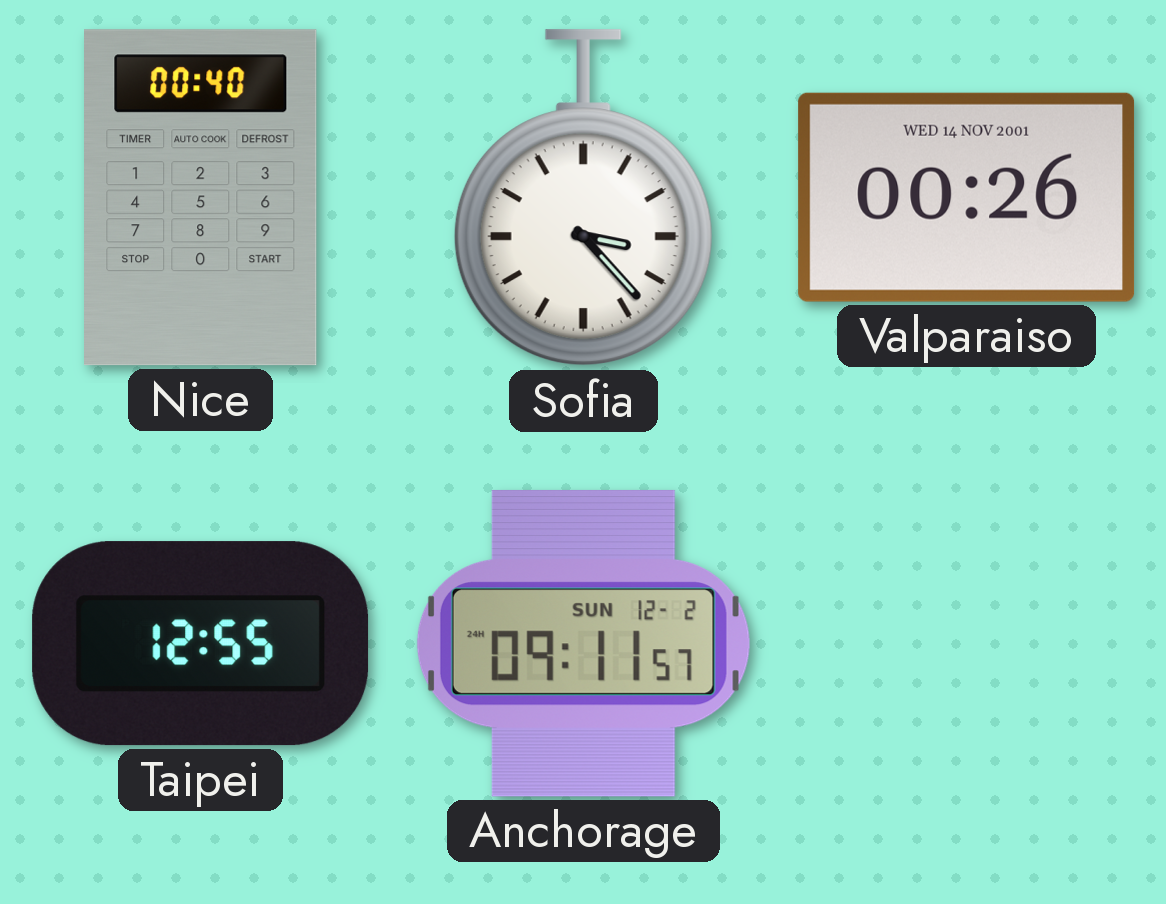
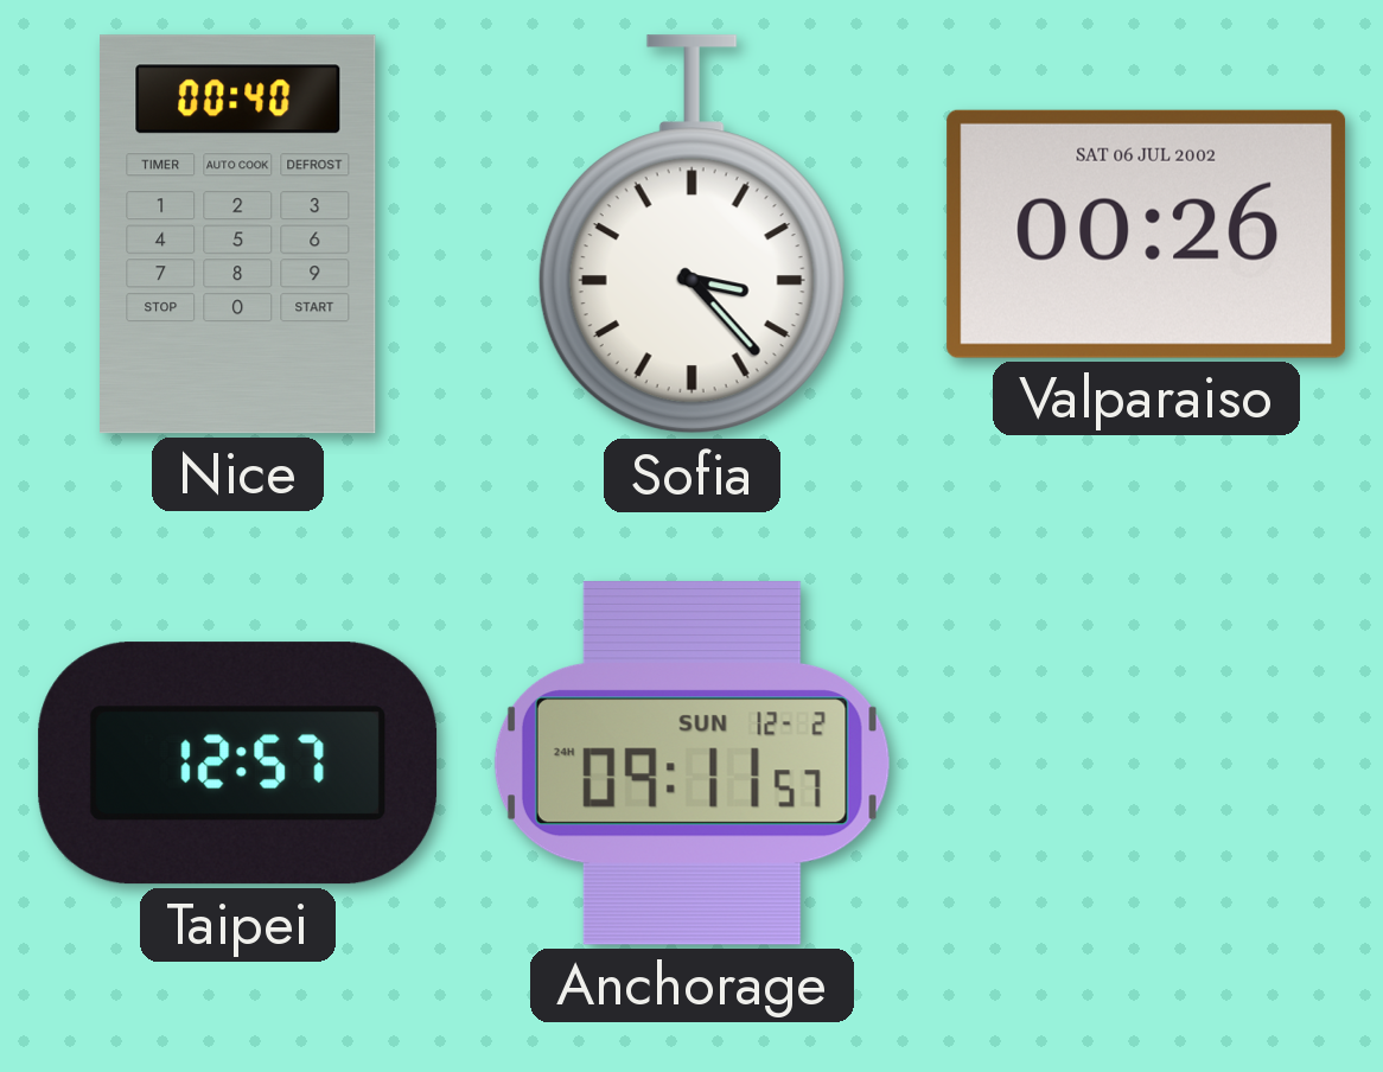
Valparaiso date: WED 14 NOV 2001 -> SAT 06 JUL 2002 (1147, 234)
Taipei: 12:55 -> 12:57 (238, 764)
